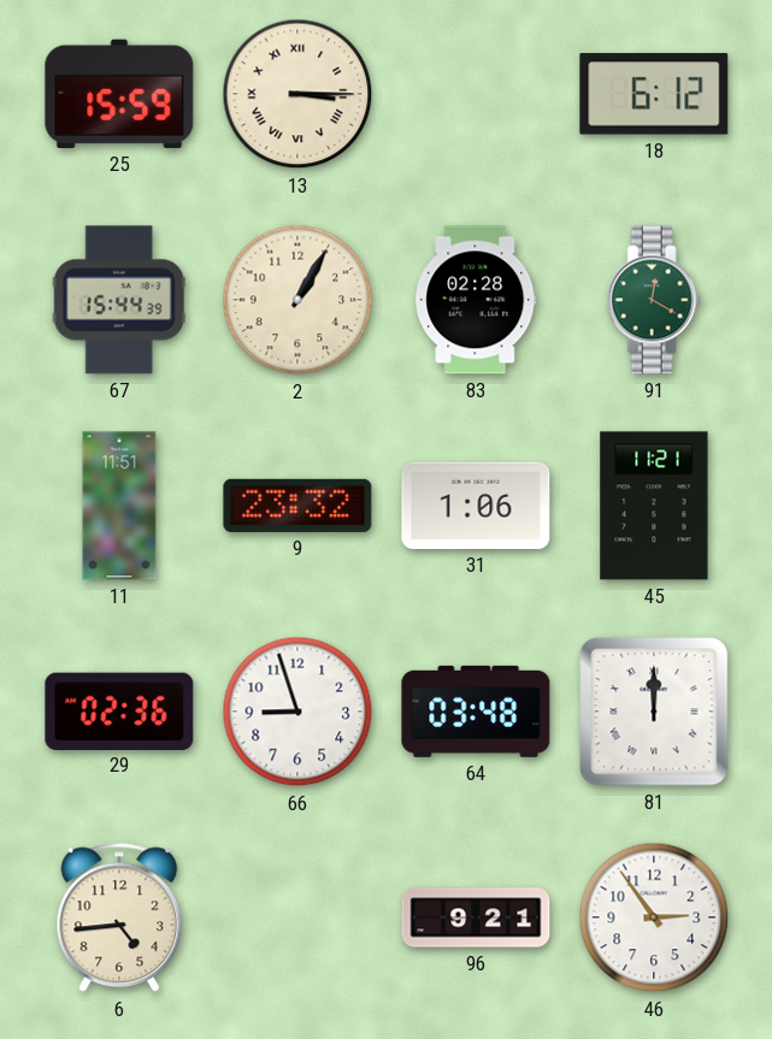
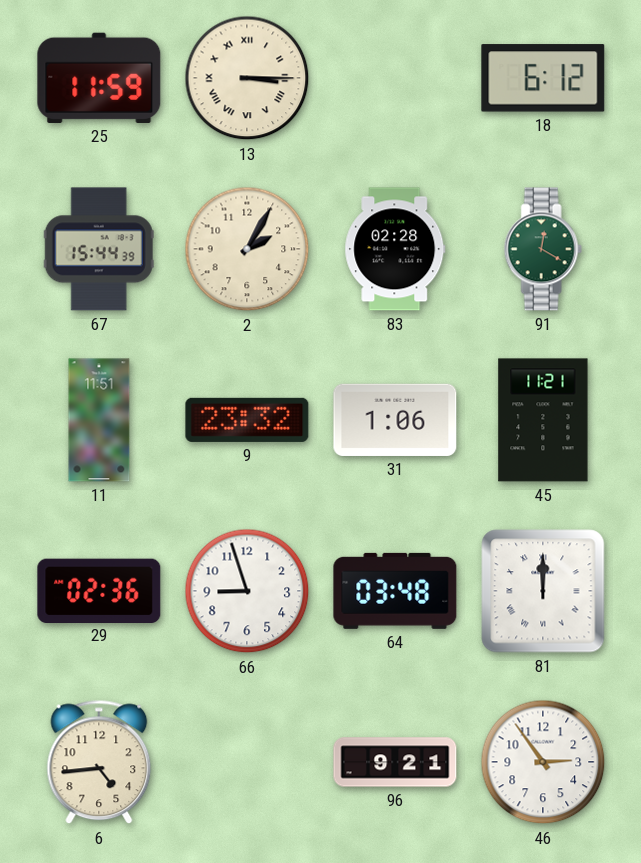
25: 15:59 -> 11:59 (99, 78)
2: 1:05 -> 2:05 (247, 249)
